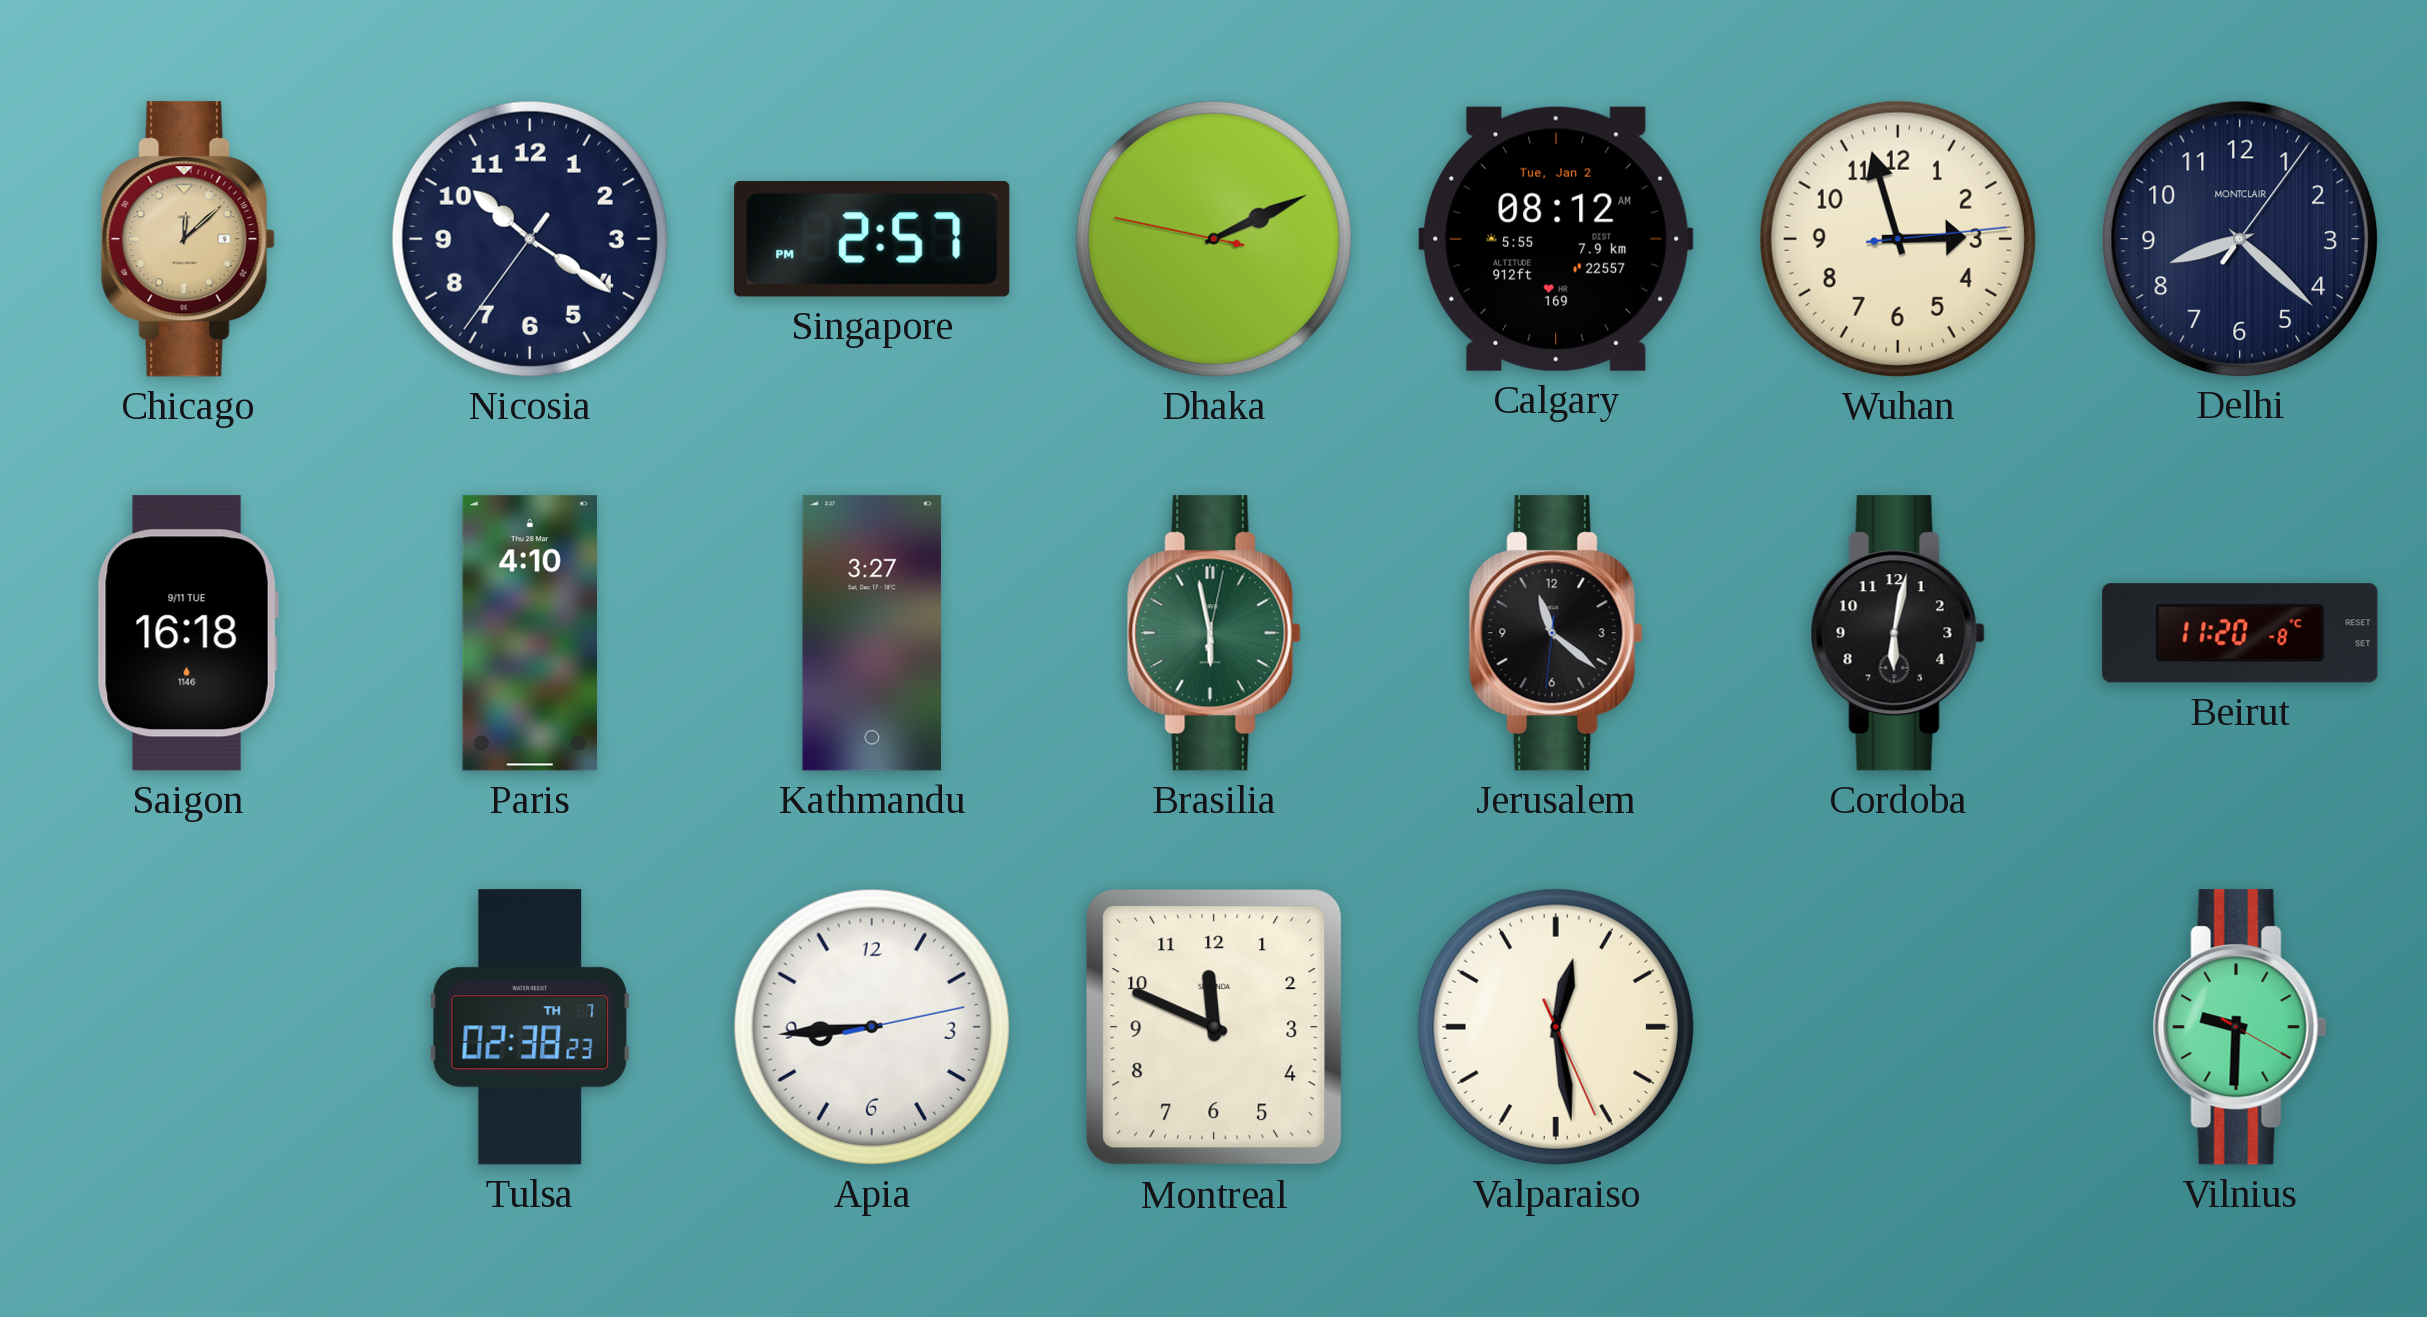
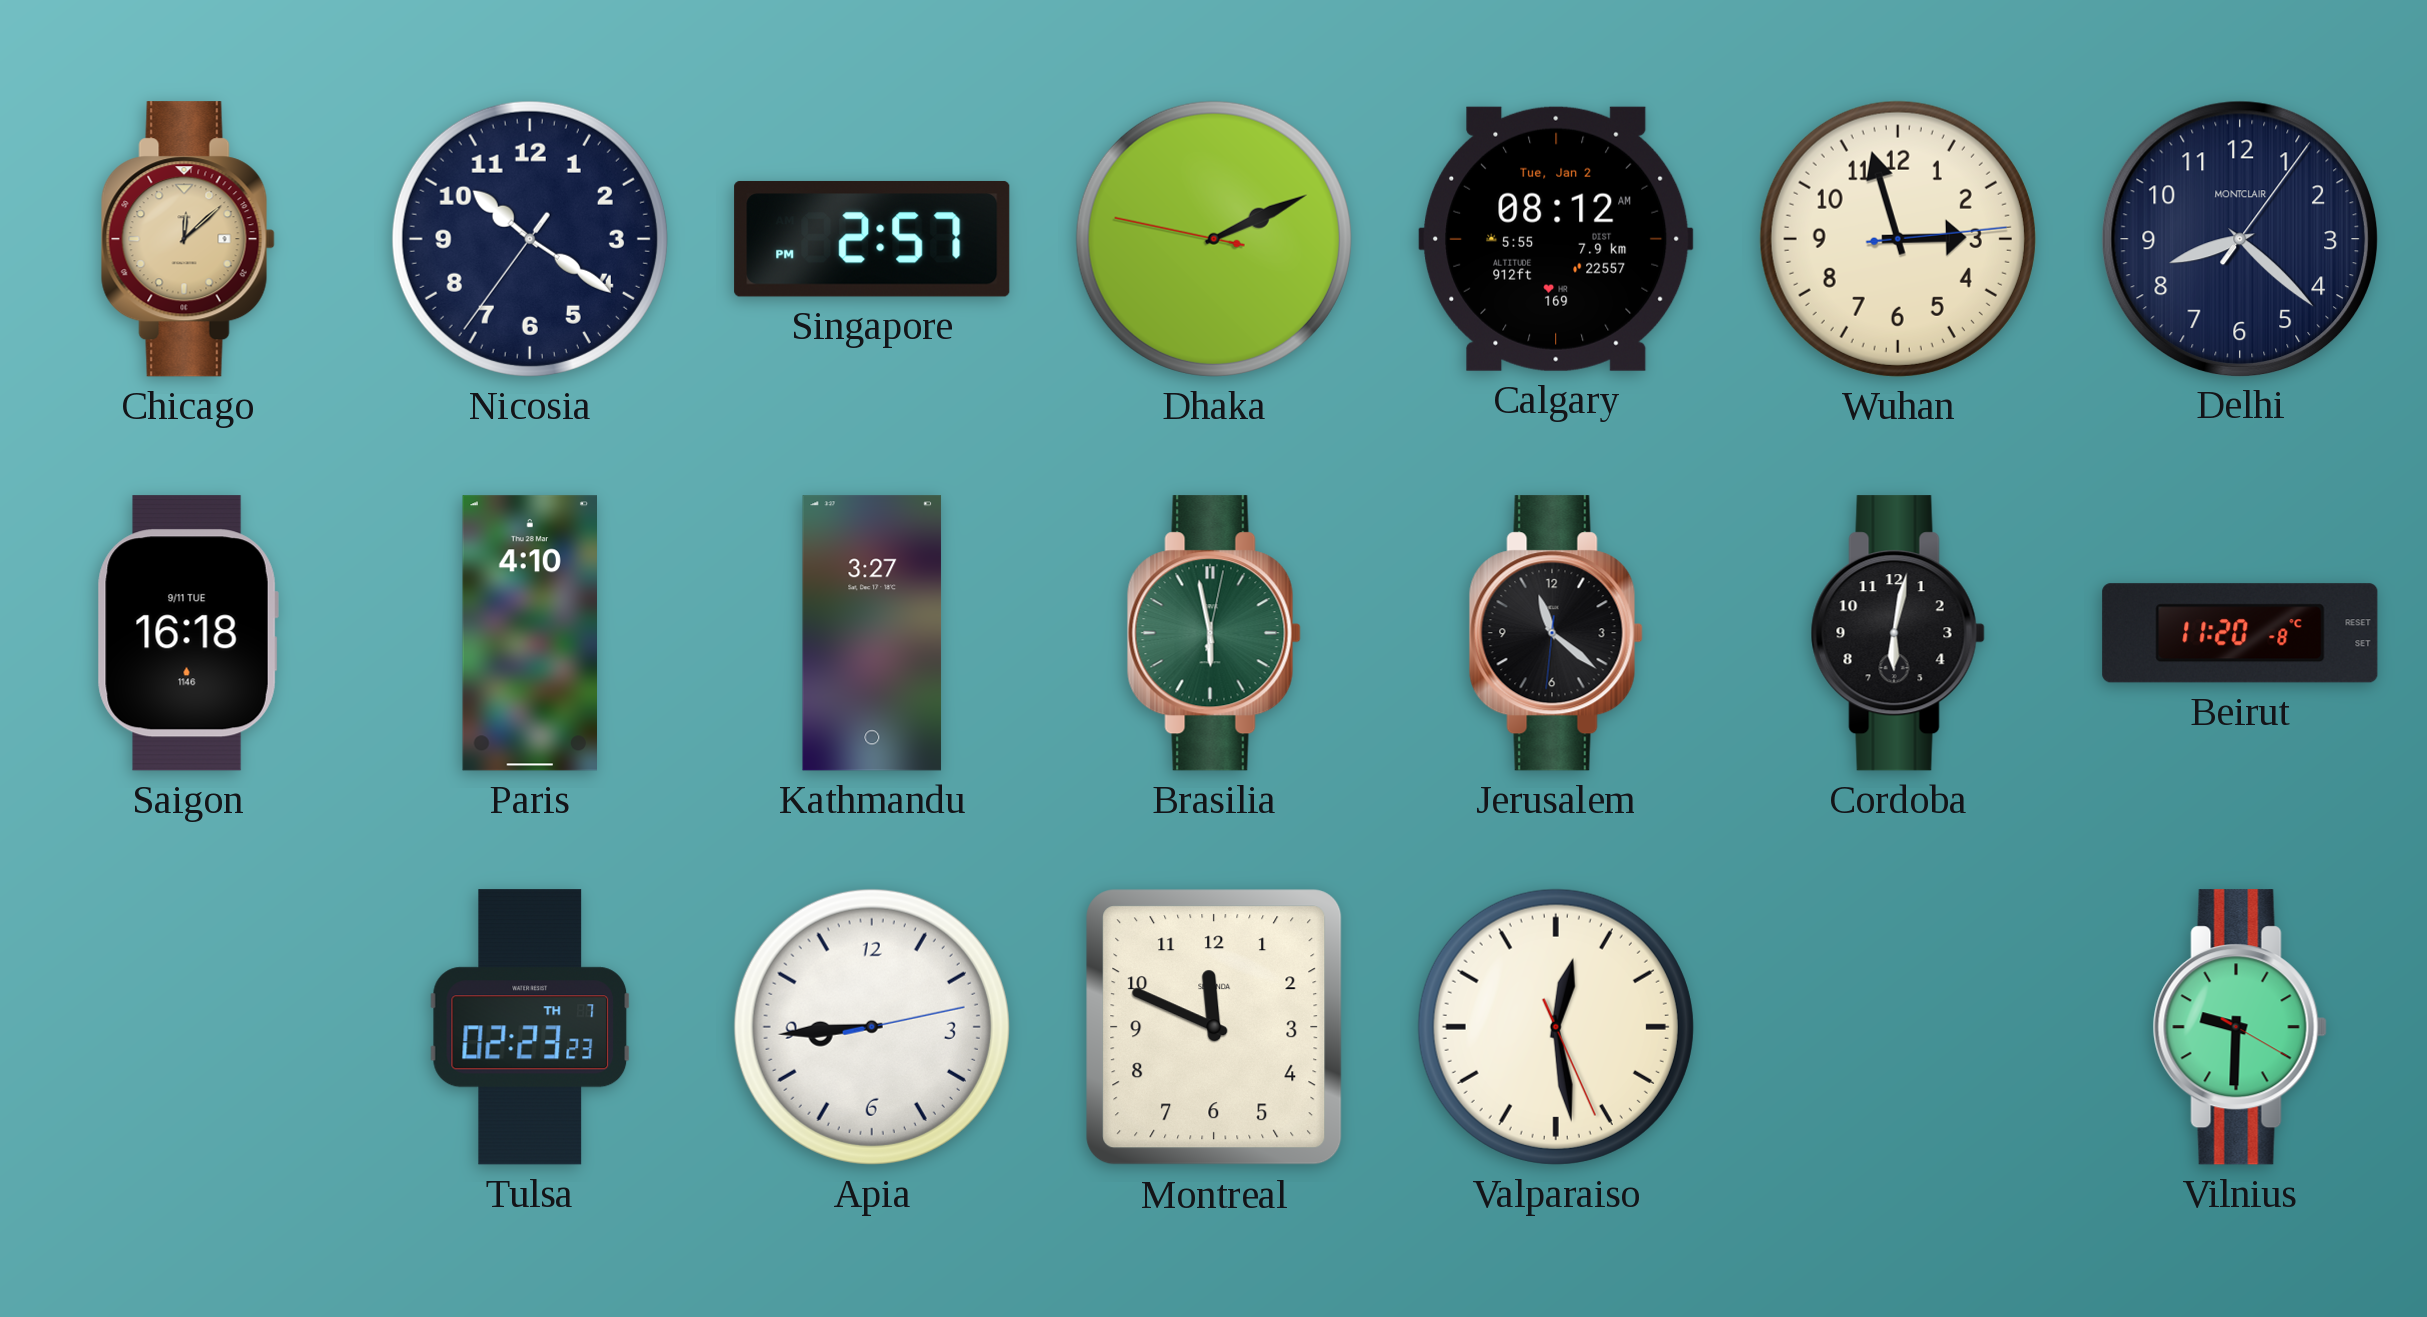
Tulsa: 02:38 -> 02:23 (530, 1027)
